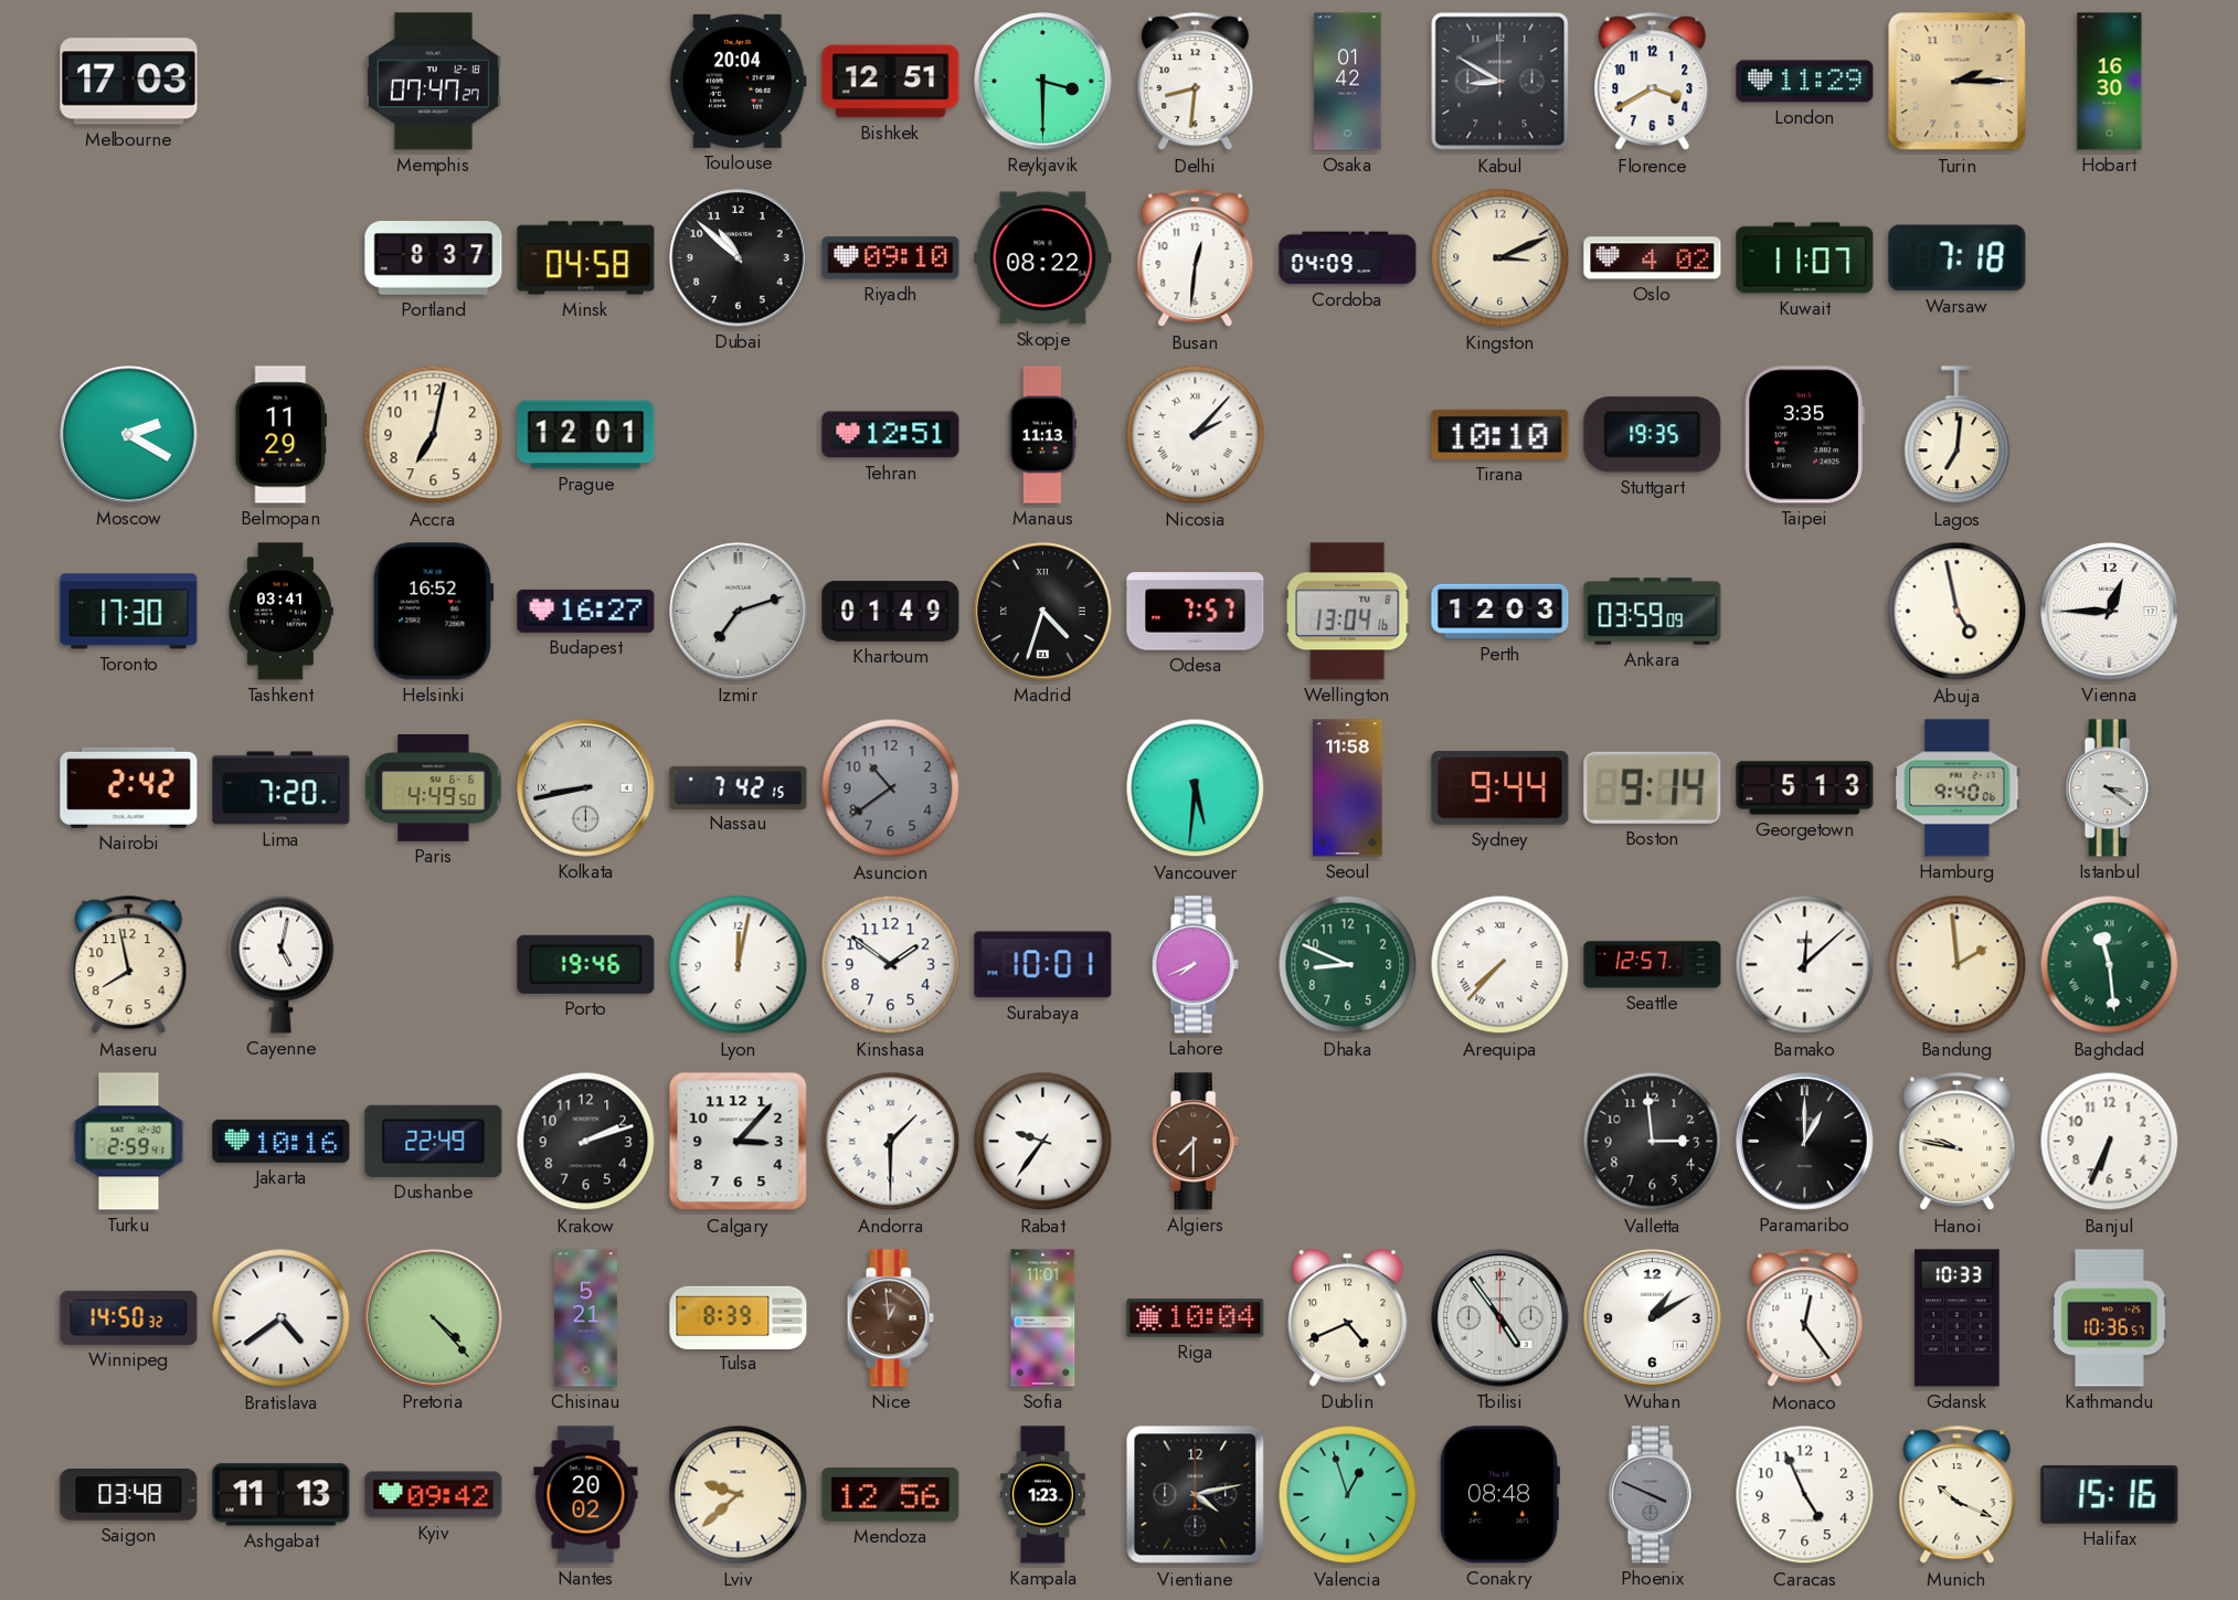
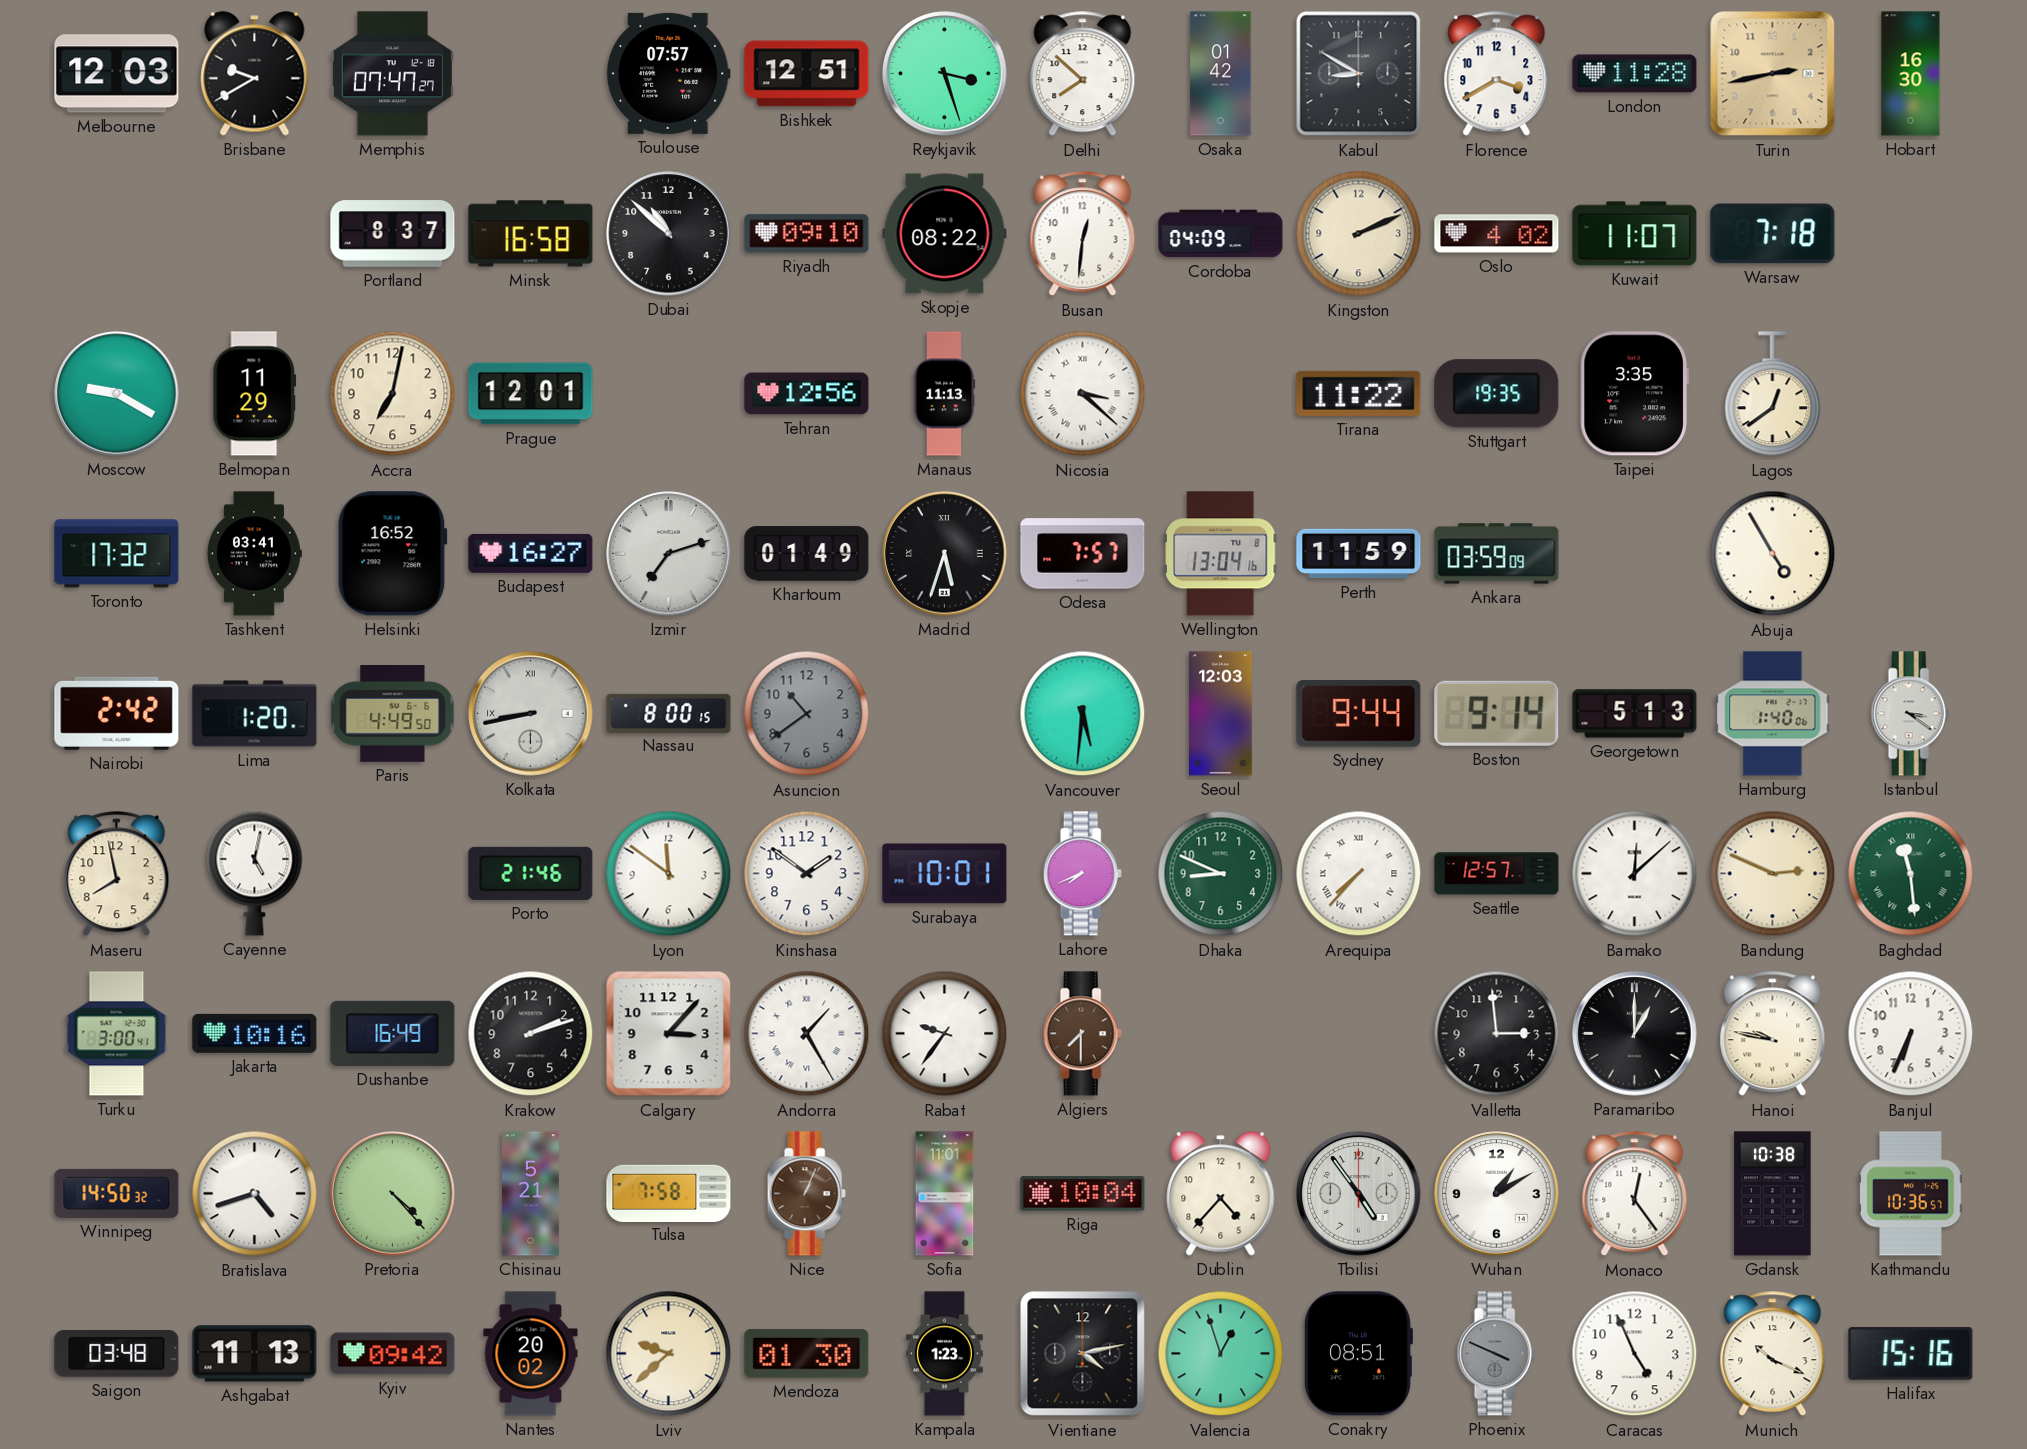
Melbourne: 17:03 -> 12:03 (117, 74)
Brisbane: none -> 9:40 (255, 74)
Toulouse: 20:04 -> 07:57 (668, 73)
Reykjavik: 3:30 -> 3:27 (945, 74)
Delhi: 8:31 -> 7:52 (1083, 74)
London: 11:29 -> 11:28 (1635, 74)
Turin: 2:15 -> 2:43 (1773, 74)
Minsk: 04:58 -> 16:58 (531, 234)
Kingston: 3:11 -> 2:11 (1359, 234)
Moscow: 2:20 -> 9:20 (117, 394)
Tehran: 12:51 -> 12:56 (807, 394)
Nicosia: 2:07 -> 3:22 (1083, 394)
Tirana: 10:10 -> 11:22 (1359, 393)
Lagos: 7:01 -> 12:39 (1773, 394)
Toronto: 17:30 -> 17:32 (117, 554)
Madrid: 4:33 -> 5:33 (945, 554)
Perth: 12:03 -> 11:59 (1359, 554)
Abuja: 4:58 -> 4:55 (1773, 554)
Vienna: 12:45 -> none (2110, 612)
Lima: 7:20 -> 1:20 (255, 714)
Nassau: 7:42 -> 8:00 (669, 713)
Seoul: 11:58 -> 12:03 (1221, 714)
Hamburg: 9:40 -> 1:40 (1773, 714)
Porto: 19:46 -> 21:46 (531, 873)
Lyon: 12:02 -> 11:51 (669, 874)
Bandung: 1:59 -> 2:49 (1773, 874)
Turku: 2:59 -> 3:00 (117, 1034)
Dushanbe: 22:49 -> 16:49 (393, 1033)
Andorra: 1:30 -> 1:25 (807, 1034)
Bratislava: 4:39 -> 4:42 (255, 1194)
Tulsa: 8:39 -> 7:58 (669, 1193)
Nice: 12:59 -> 1:04 (806, 1194)
Dublin: 4:41 -> 4:37 (1221, 1194)
Gdansk: 10:33 -> 10:38 (1773, 1194)
Mendoza: 12:56 -> 01:30 (807, 1354)
Conakry: 08:48 -> 08:51 (1358, 1354)
